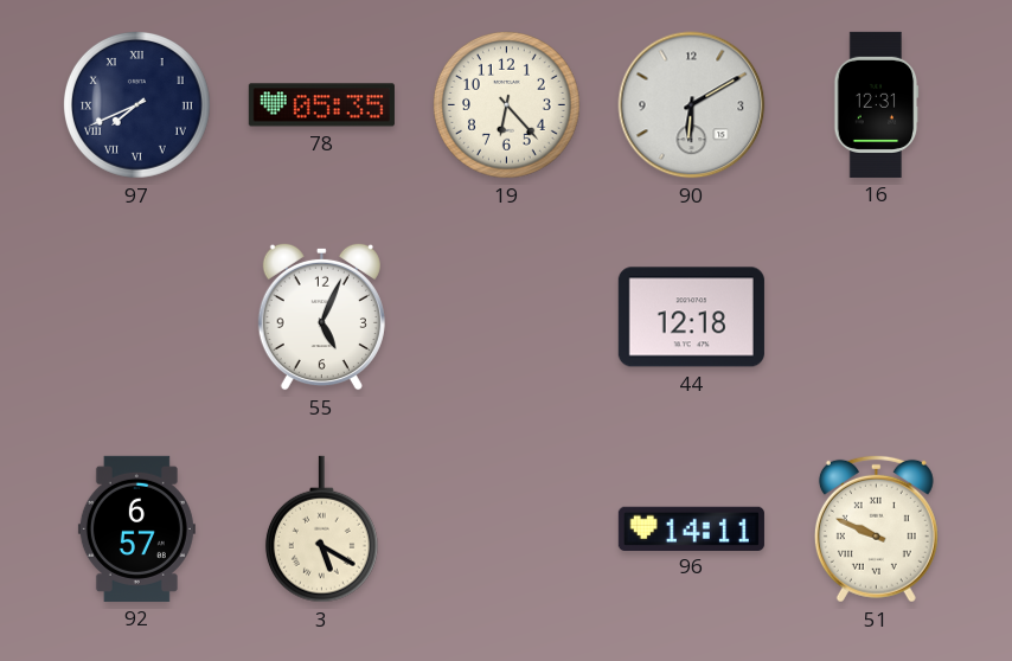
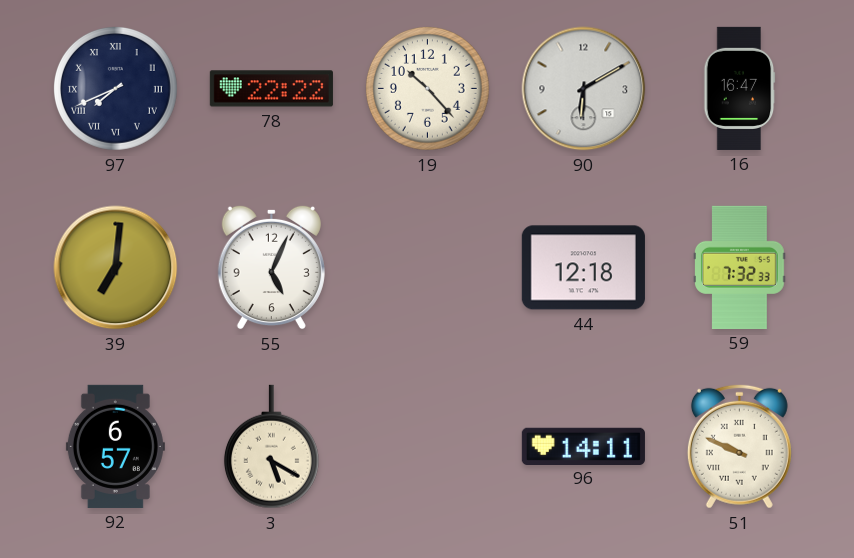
78: 05:35 -> 22:22 (271, 89)
19: 6:23 -> 10:23 (427, 88)
16: 12:31 -> 16:47 (739, 88)
39: none -> 7:01 (116, 268)
59: none -> 7:32 (740, 267)
